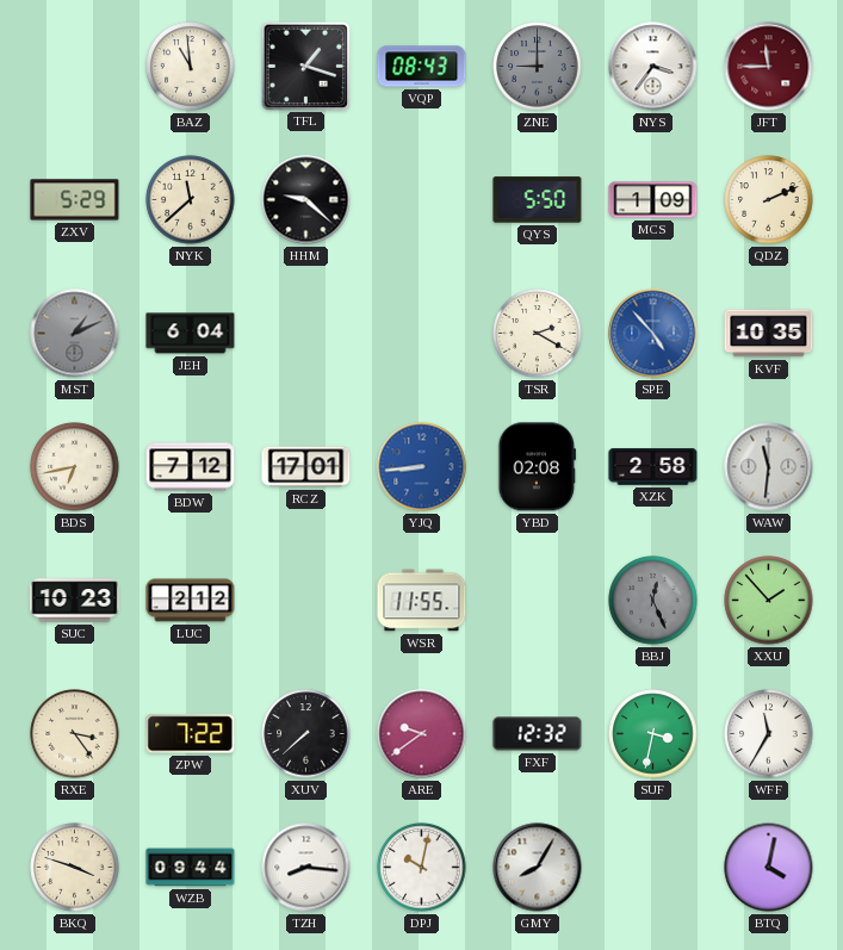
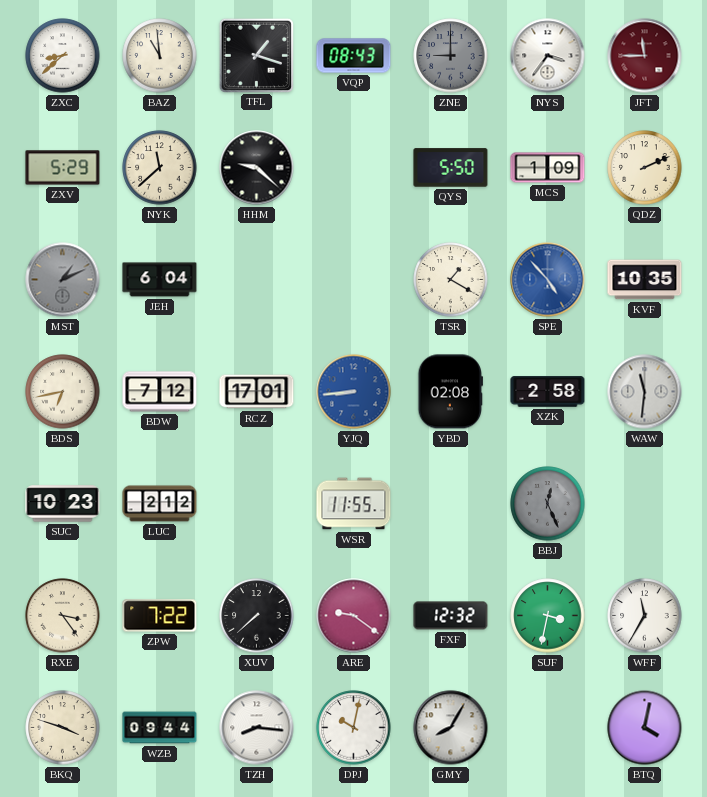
ZXC: none -> 8:38 (63, 56)
TSR: 2:20 -> 1:20 (451, 280)
XXU: 1:53 -> none (769, 601)
ARE: 9:39 -> 9:21 (354, 616)
